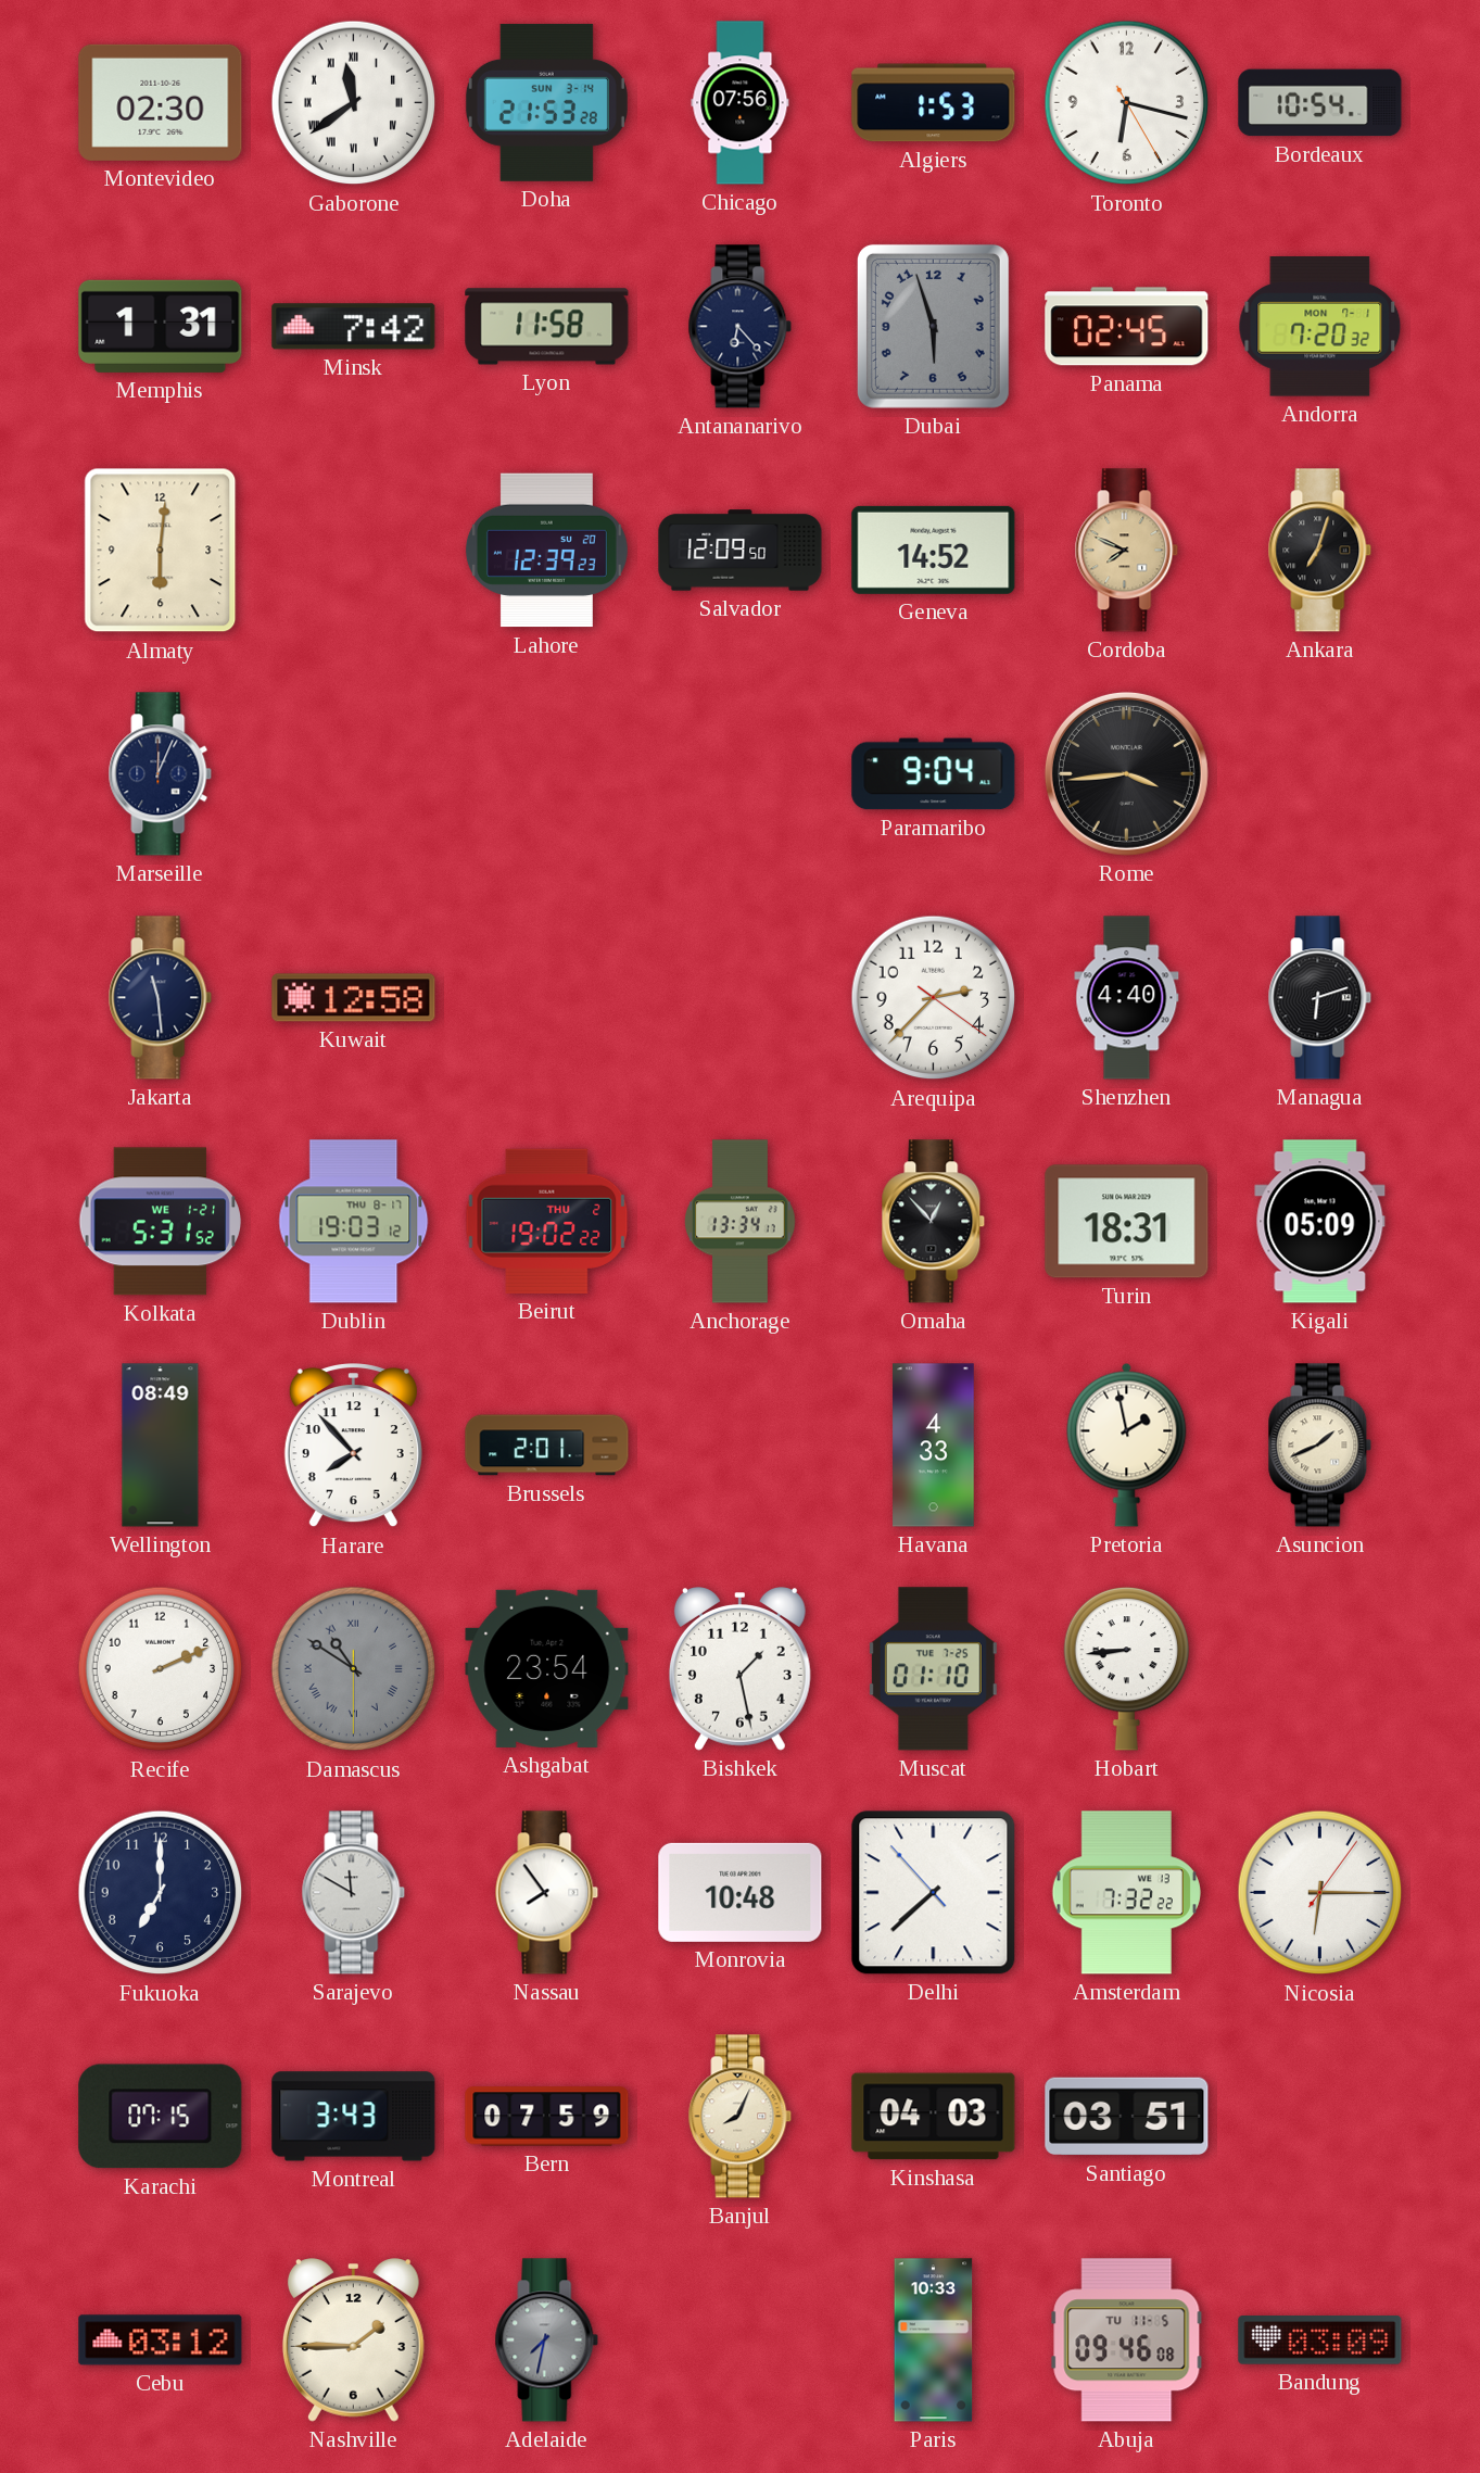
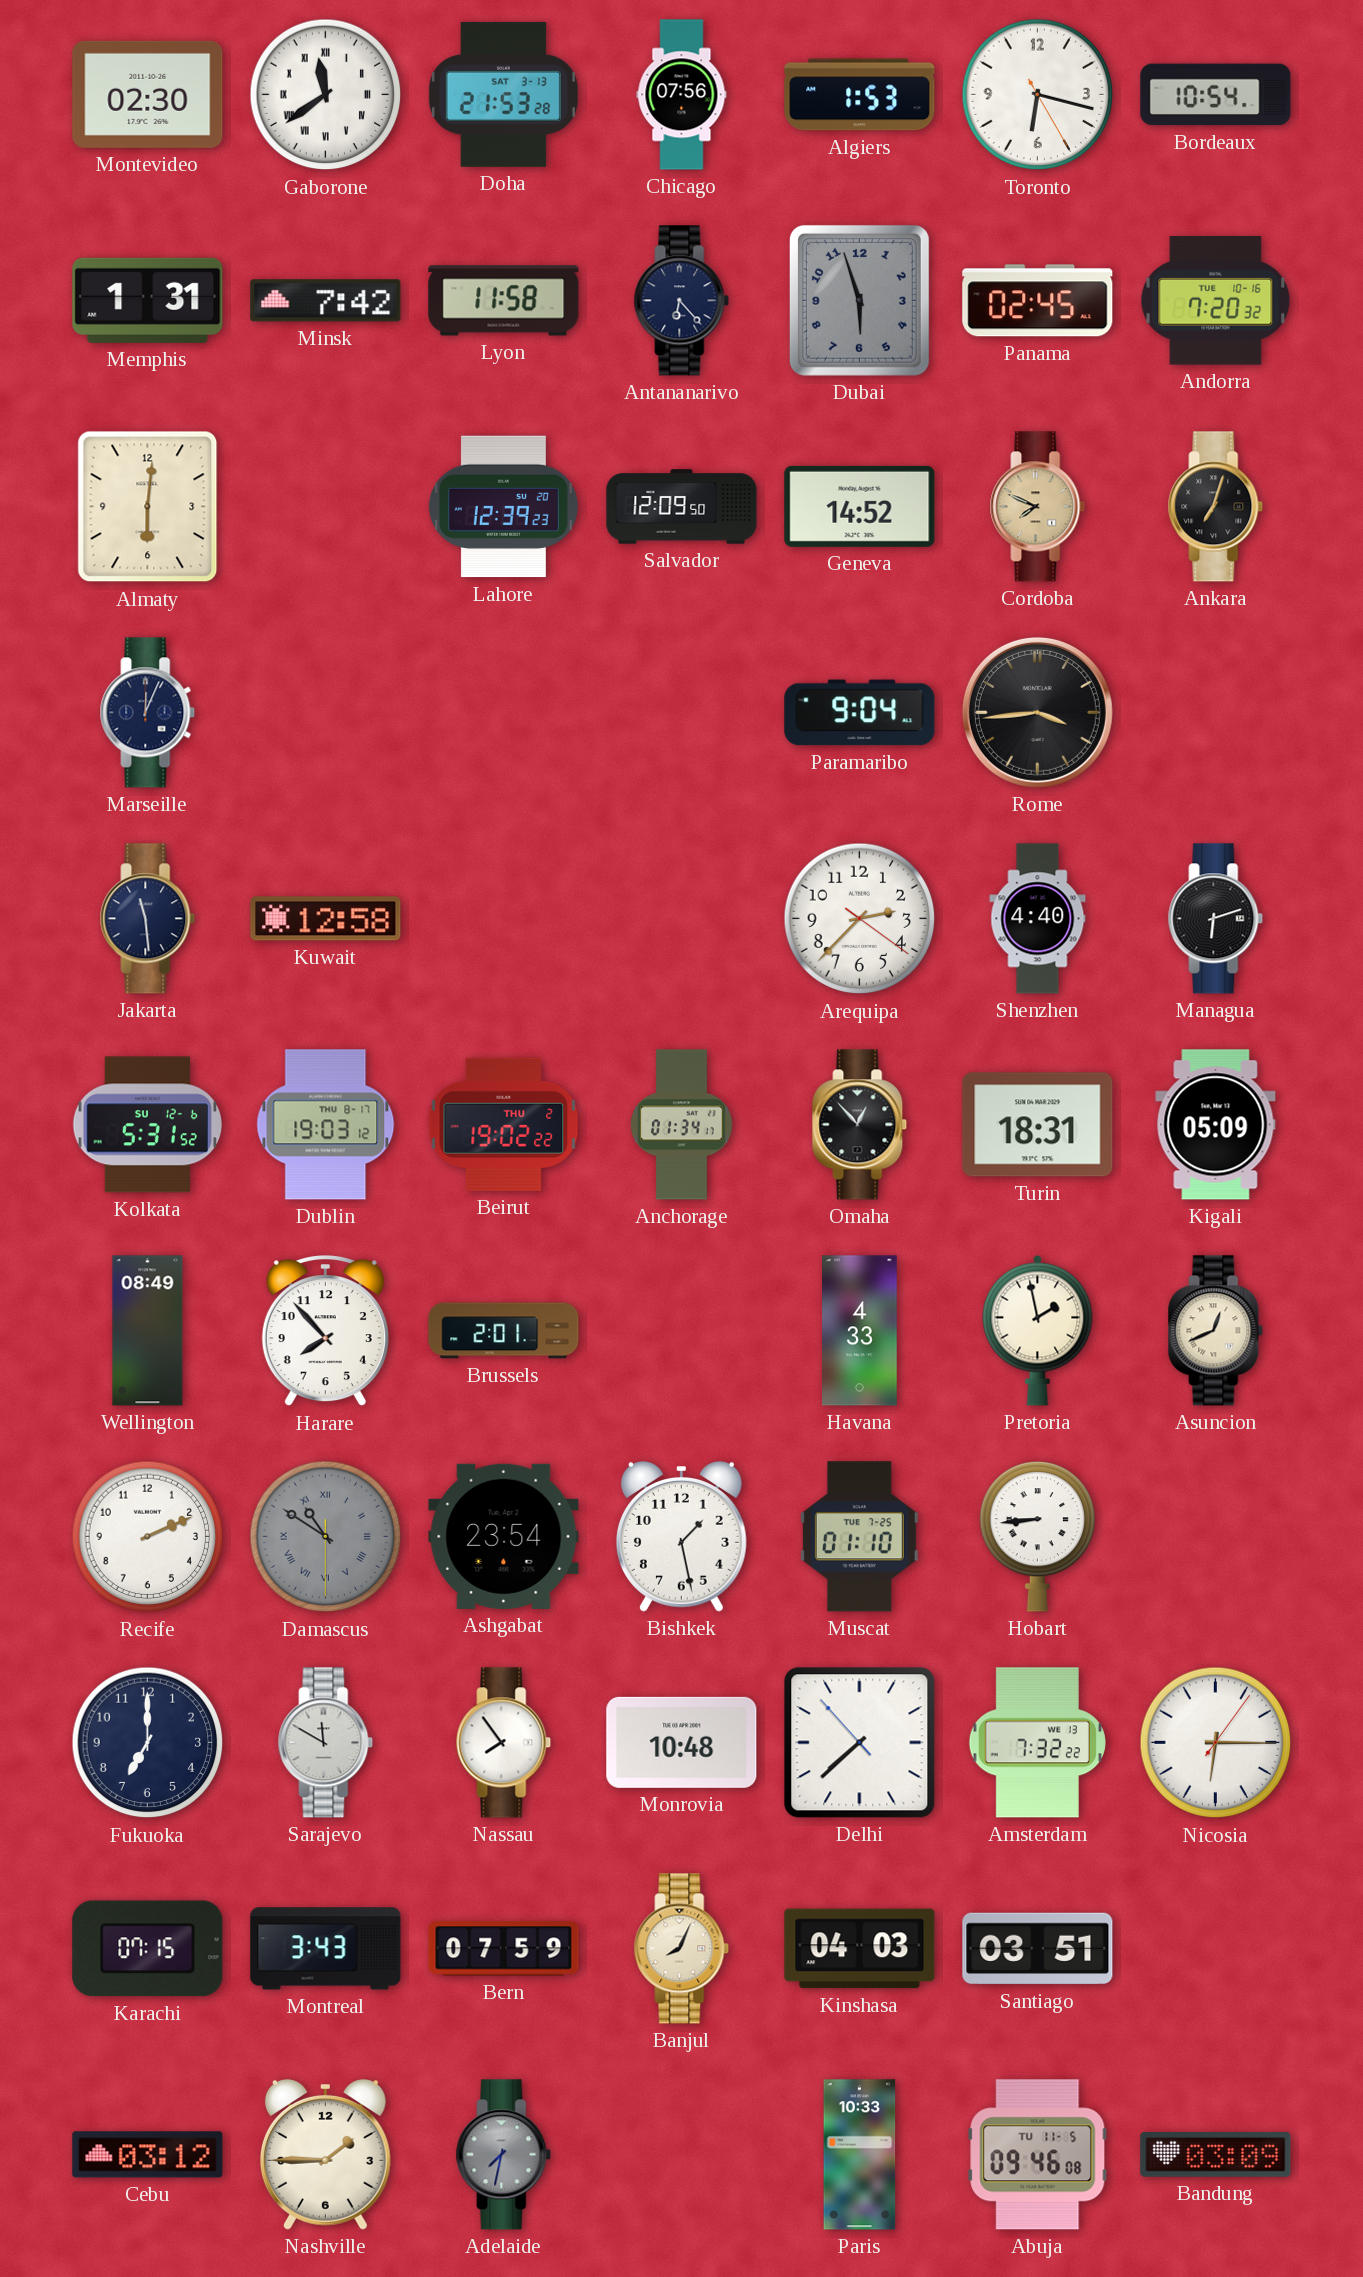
Doha date: SUN 3-14 -> SAT 3-13 (503, 94)
Andorra date: MON 7-1 -> TUE 10-16 (1216, 301)
Kolkata date: WE 1-21 -> SU 12-6 (147, 1125)
Anchorage: 13:34 -> 01:34 (682, 1125)
Asuncion: 1:41 -> 12:41 (1216, 1331)
